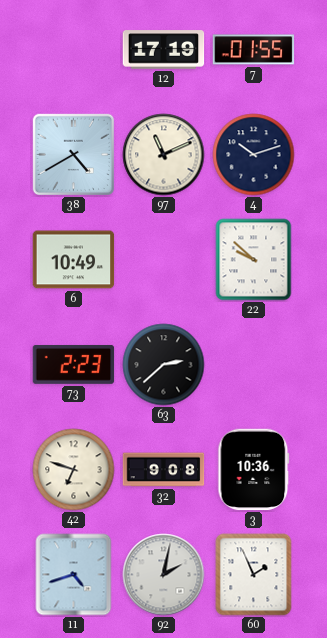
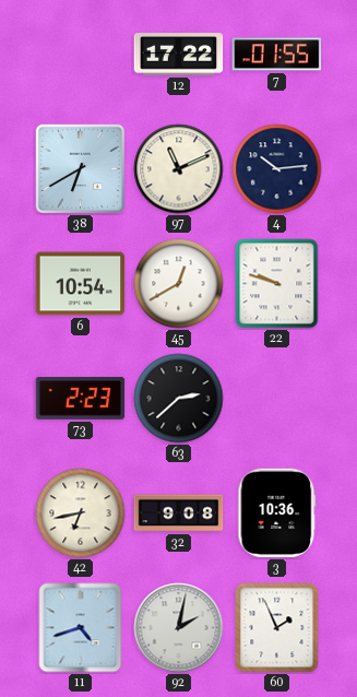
12: 17:19 -> 17:22 (179, 55)
38: 4:40 -> 6:40 (80, 168)
4: 10:12 -> 10:14 (277, 169)
6: 10:49 -> 10:54 (81, 284)
45: none -> 12:40 (179, 284)
22: 9:52 -> 9:48 (277, 284)
42: 6:48 -> 6:43 (81, 513)
